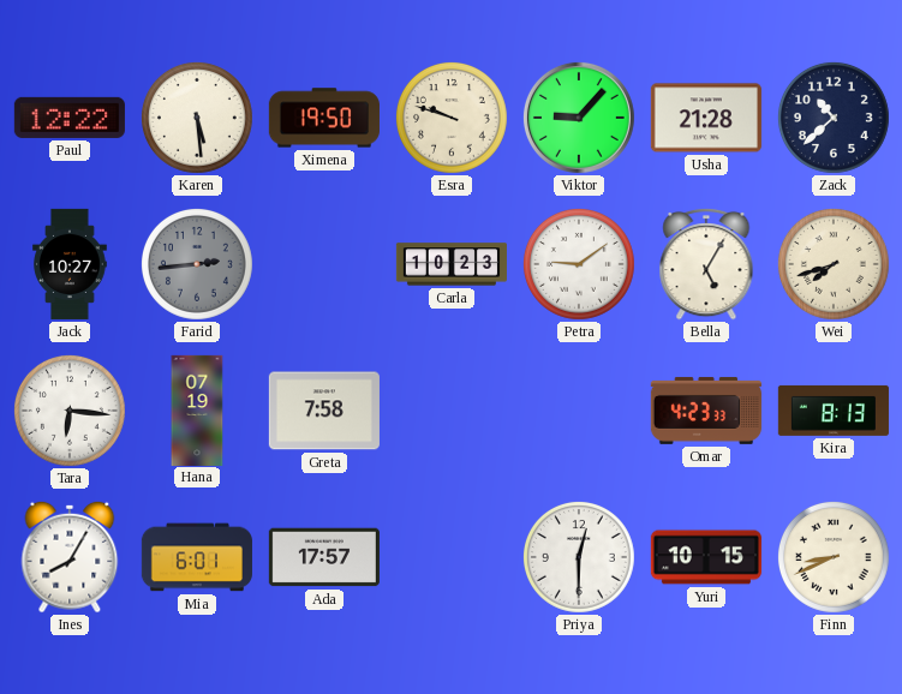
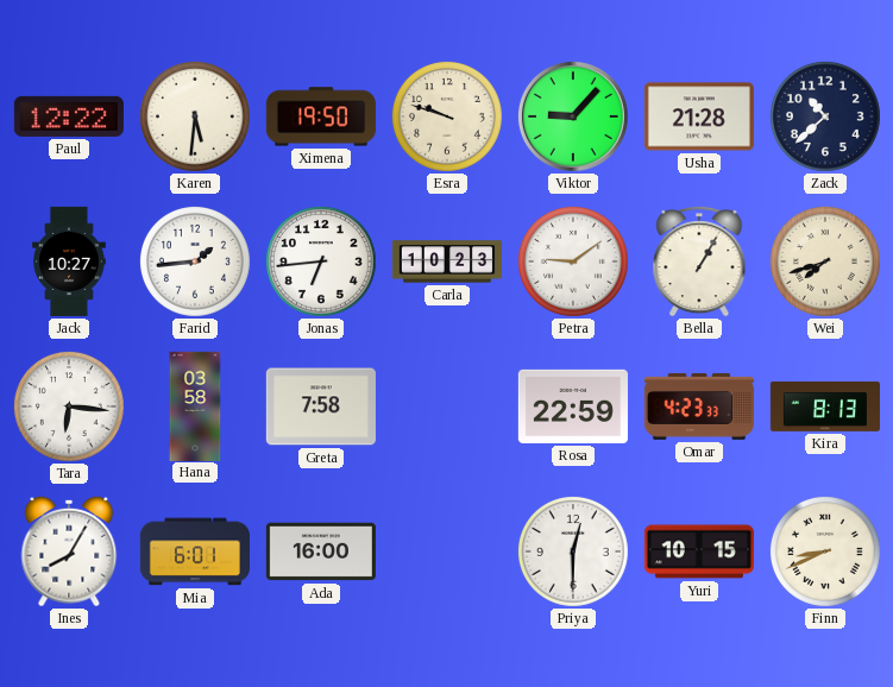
Karen: 5:29 -> 5:31 (195, 116)
Farid: 2:44 -> 1:44 (195, 261)
Farid dial: grey -> white (195, 261)
Jonas: none -> 6:44 (321, 261)
Bella: 5:05 -> 1:05 (699, 261)
Hana: 07:19 -> 03:58 (195, 405)
Rosa: none -> 22:59 (573, 406)
Ada: 17:57 -> 16:00 (321, 552)
